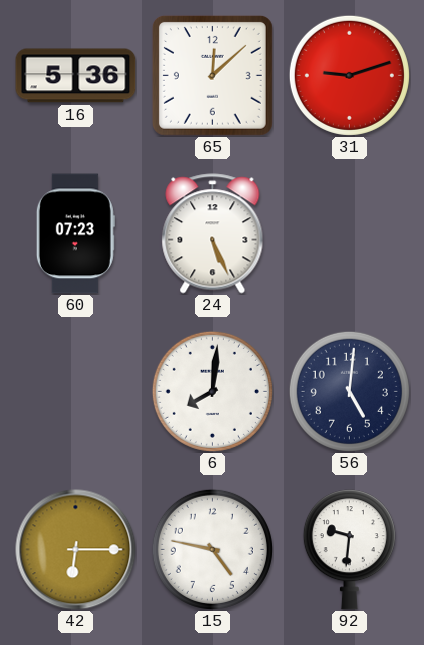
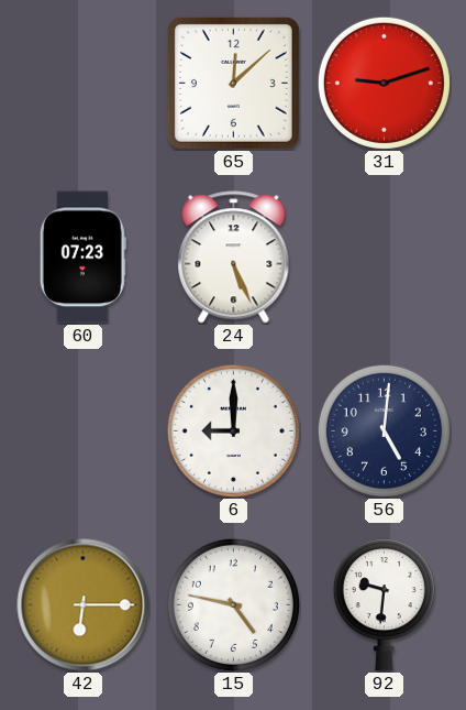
16: 5:36 -> none (76, 76)
6: 8:01 -> 9:00 (233, 430)
